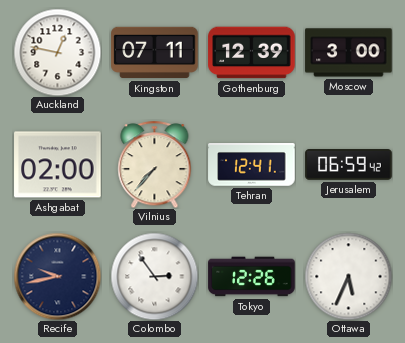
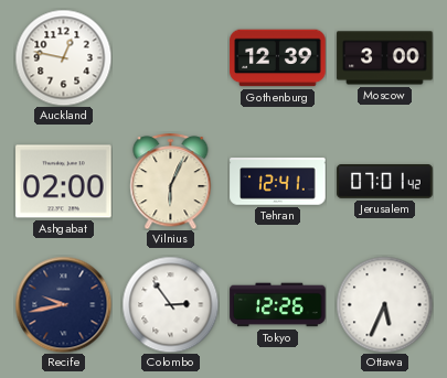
Kingston: 07:11 -> none (155, 53)
Vilnius: 7:37 -> 6:04 (171, 181)
Jerusalem: 06:59 -> 07:01 (385, 182)
